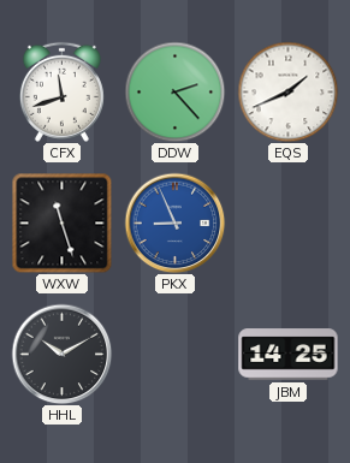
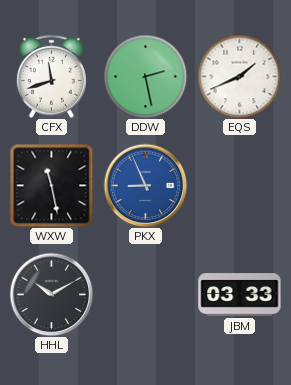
DDW: 2:23 -> 2:28 (145, 76)
WXW: 11:27 -> 11:28 (51, 185)
JBM: 14:25 -> 03:33 (240, 295)
